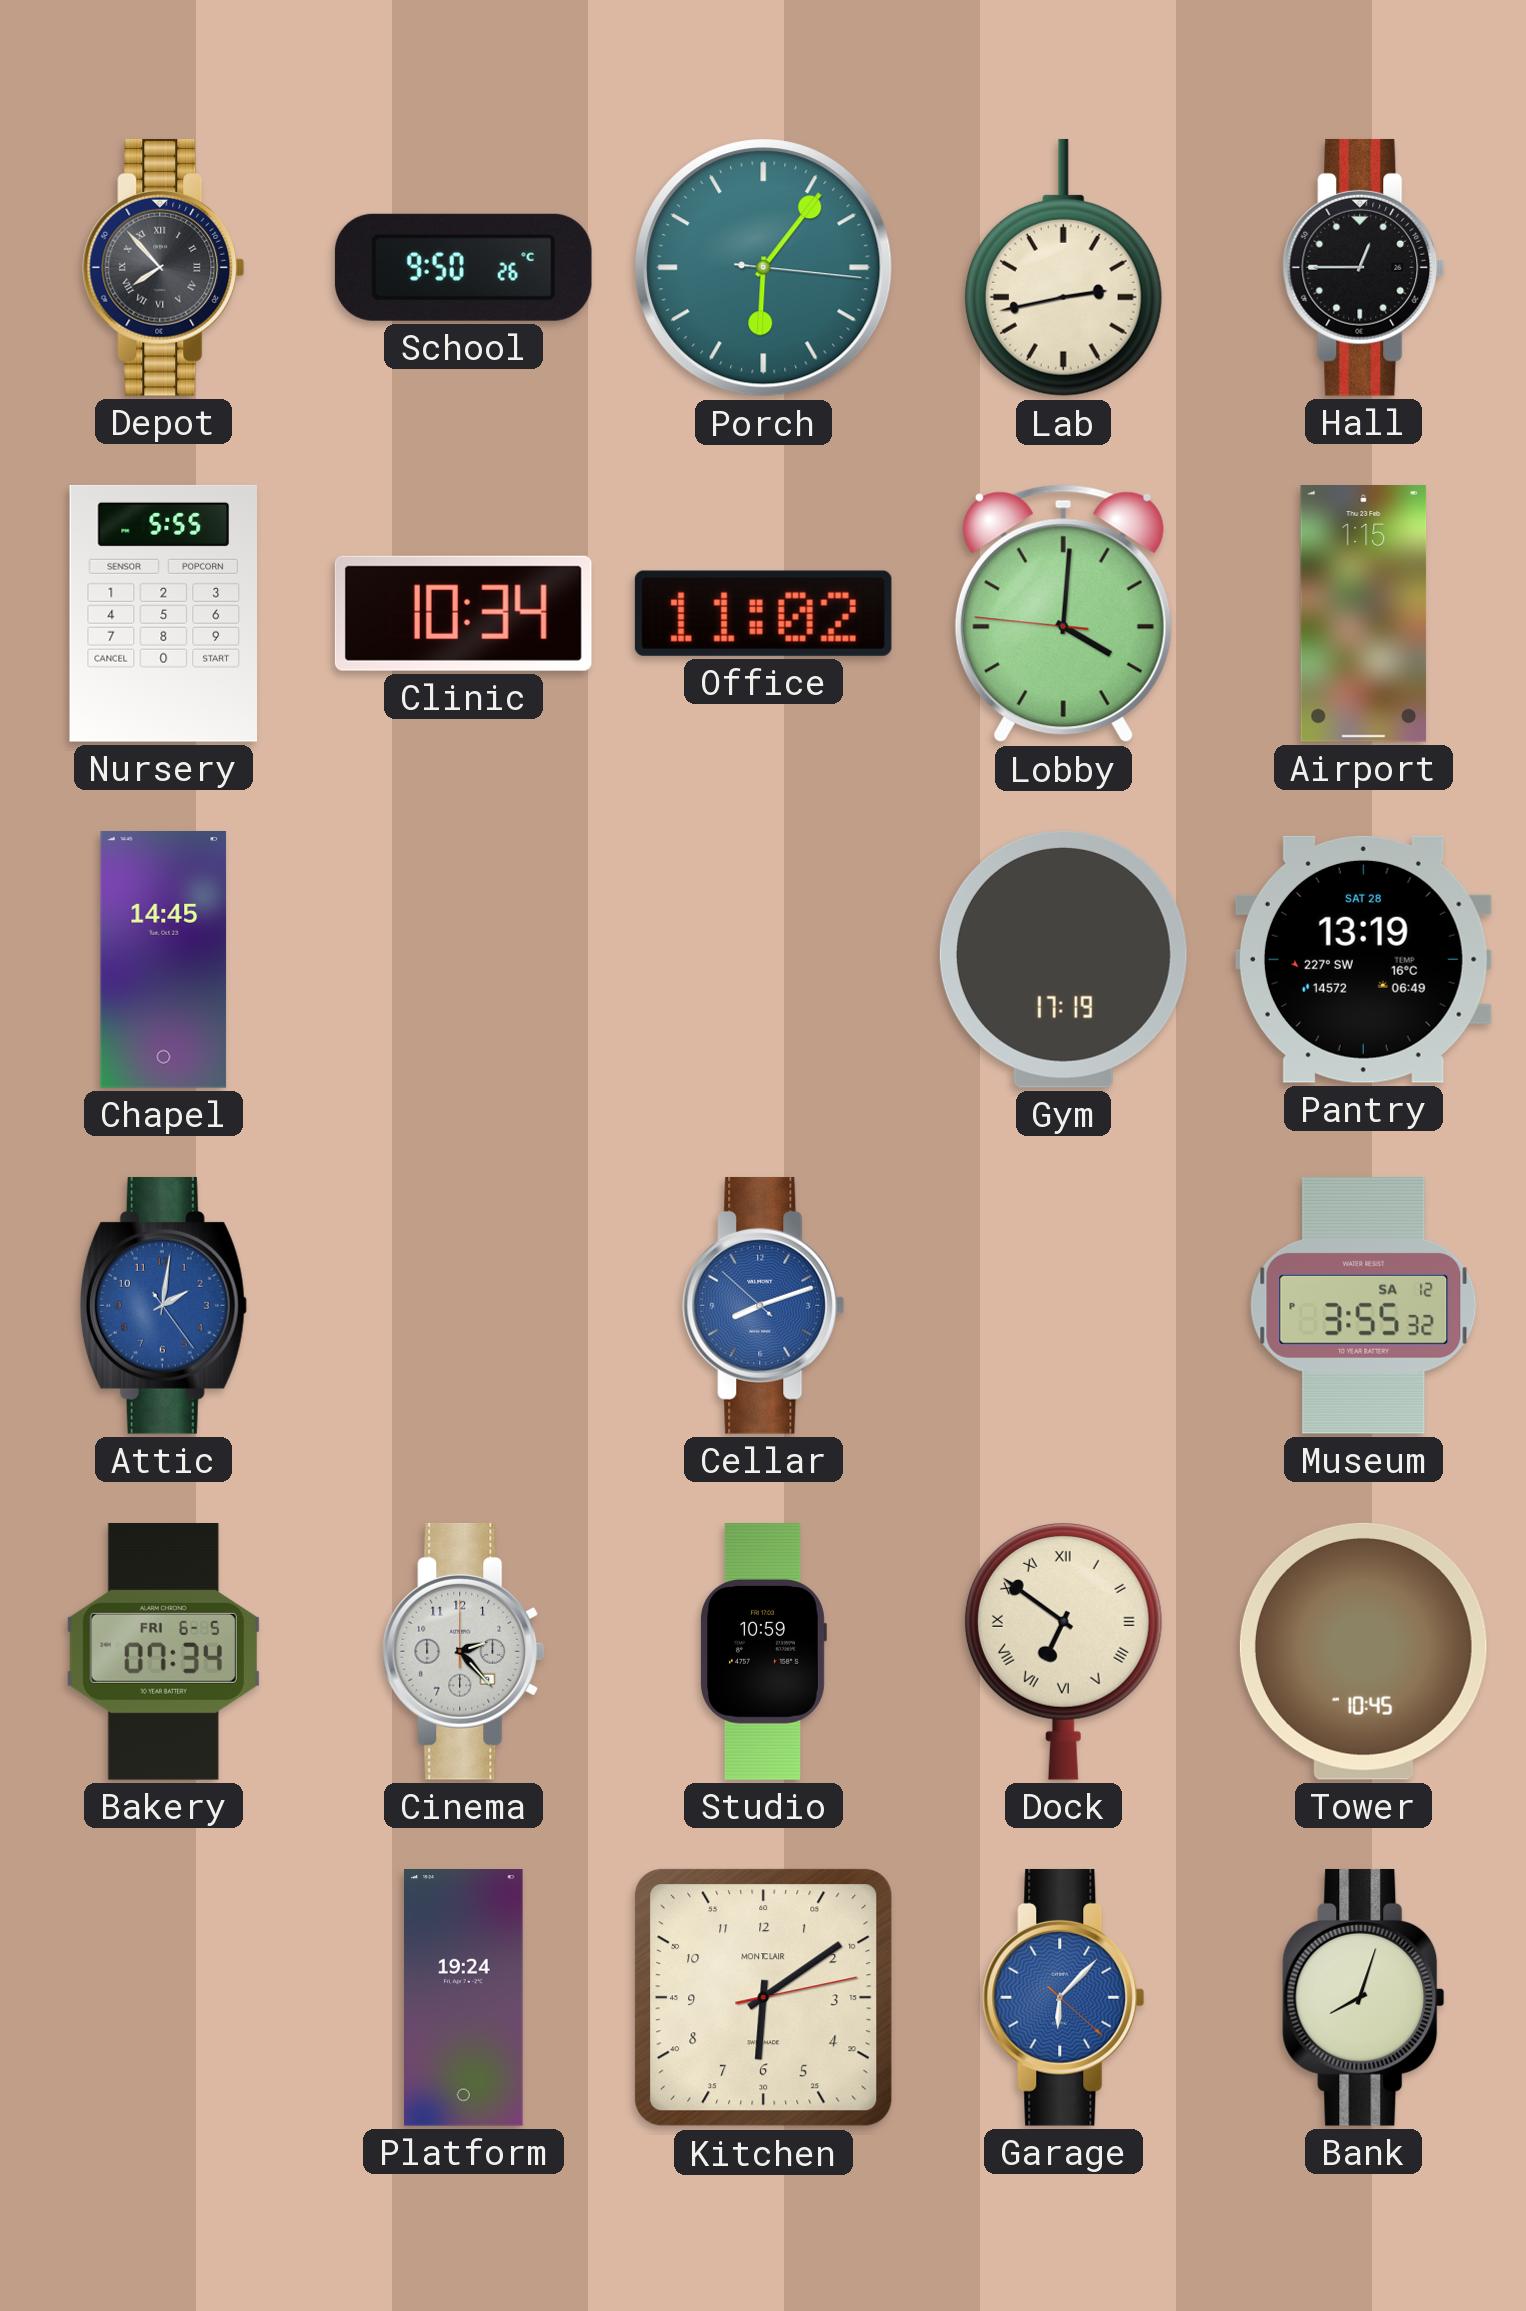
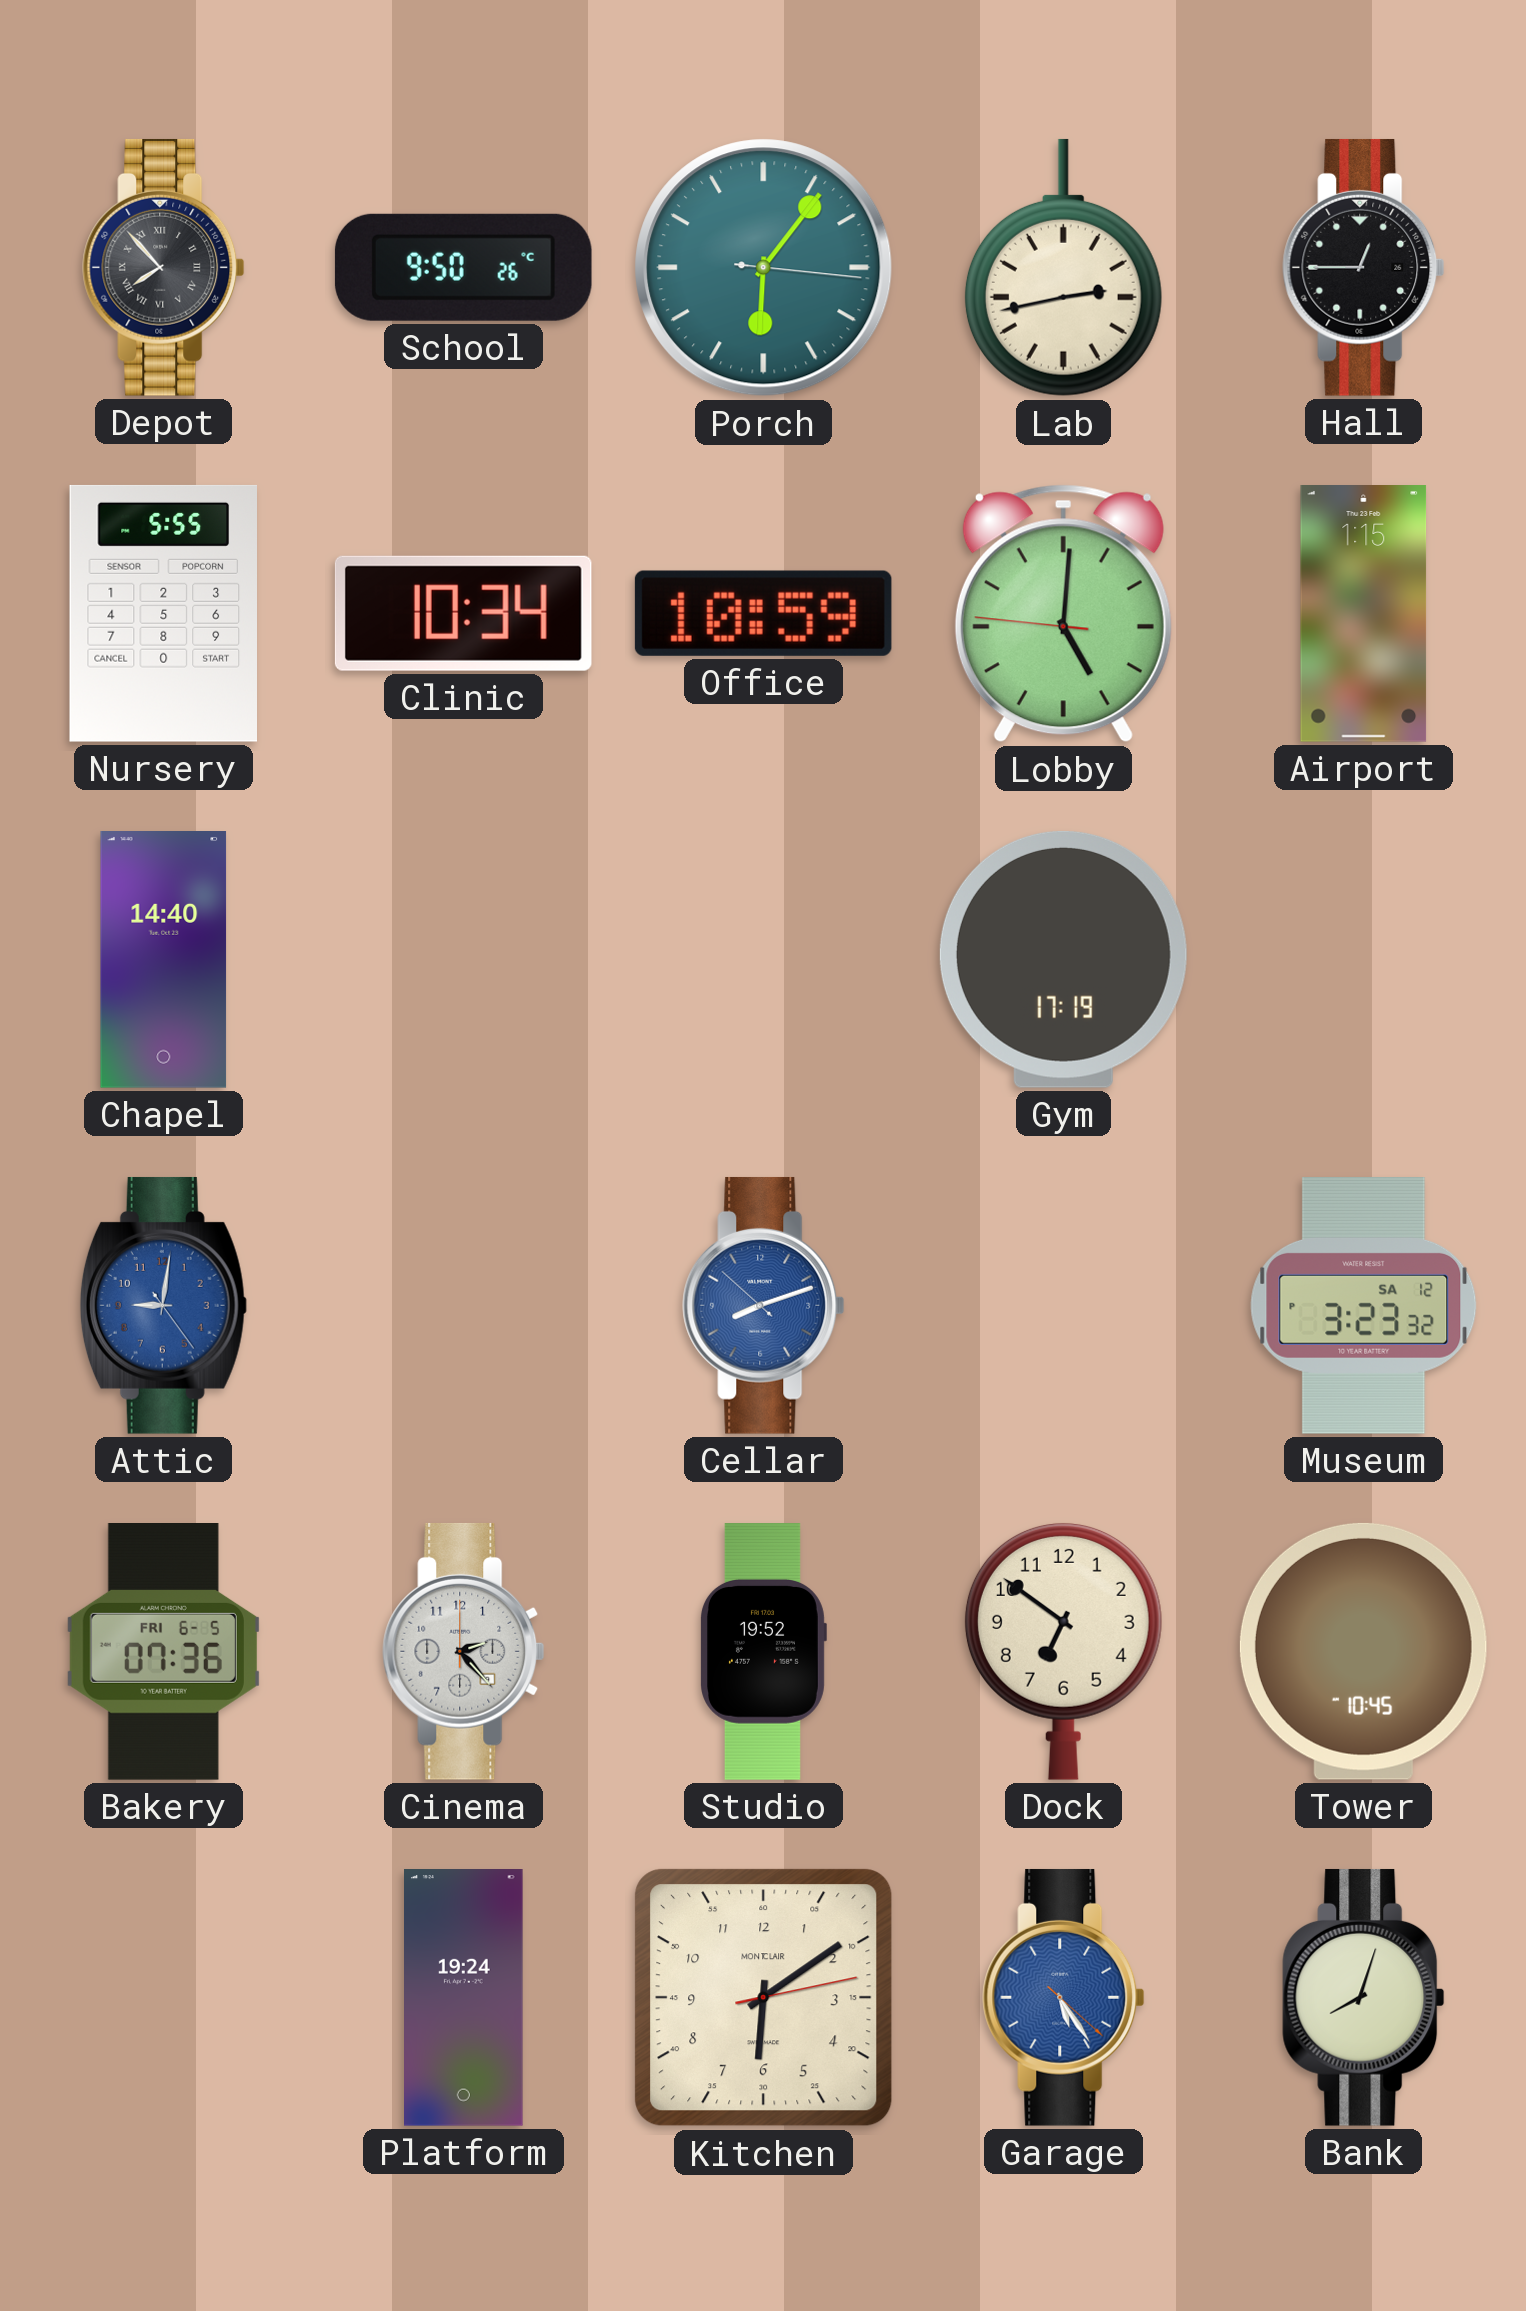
Office: 11:02 -> 10:59 (763, 613)
Lobby: 4:00 -> 5:00 (1063, 614)
Chapel: 14:45 -> 14:40 (164, 960)
Pantry: 13:19 -> none (1363, 959)
Attic: 2:01 -> 9:01 (163, 1305)
Museum: 3:55 -> 3:23 (1364, 1306)
Bakery: 07:34 -> 07:36 (163, 1652)
Studio: 10:59 -> 19:52 (764, 1652)
Dock numerals: Roman -> Arabic (1063, 1651)
Garage: 6:07 -> 5:24 (1064, 1997)
